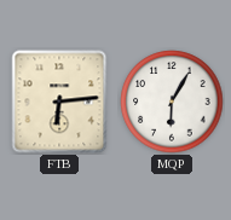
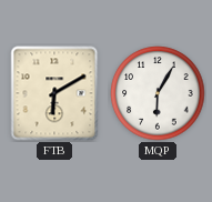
FTB: 6:14 -> 6:10 (54, 93)
